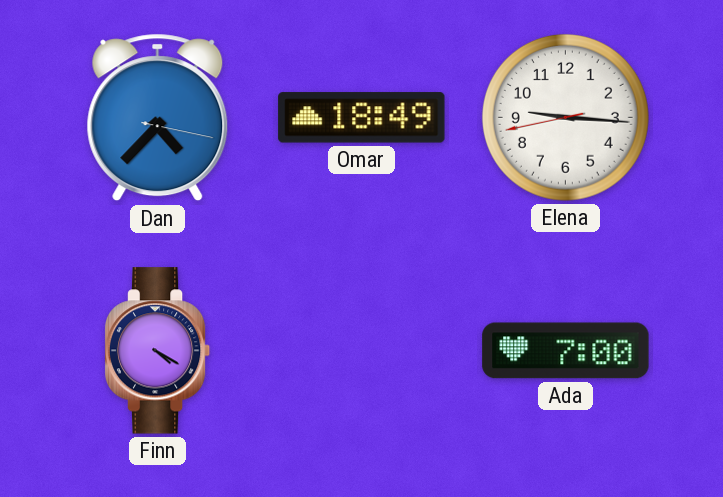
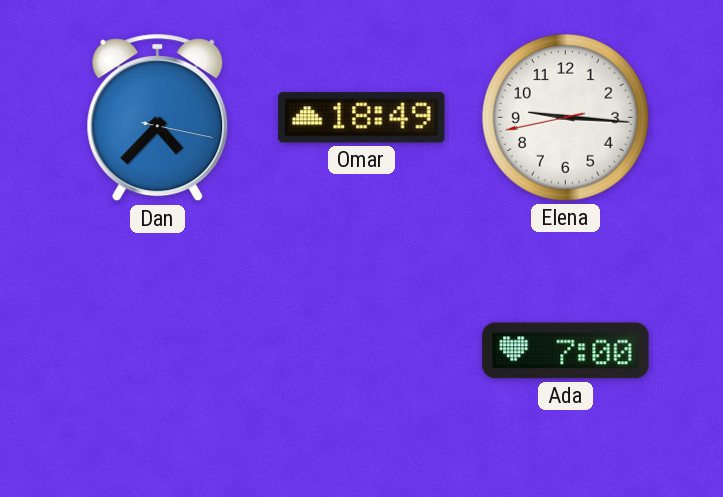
Finn: 4:20 -> none (158, 351)
